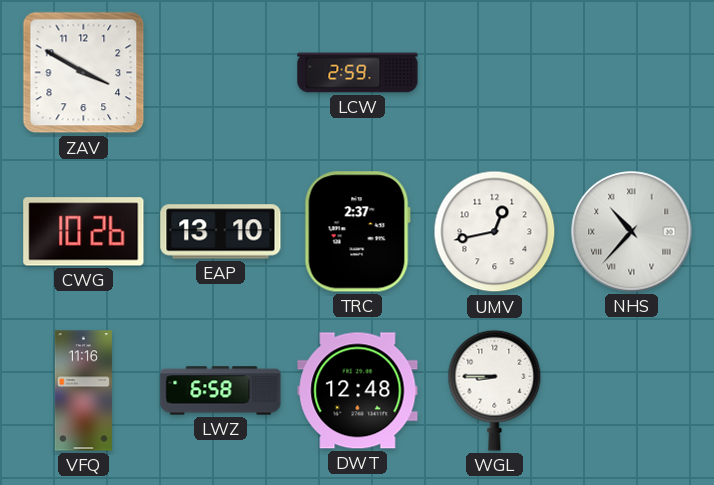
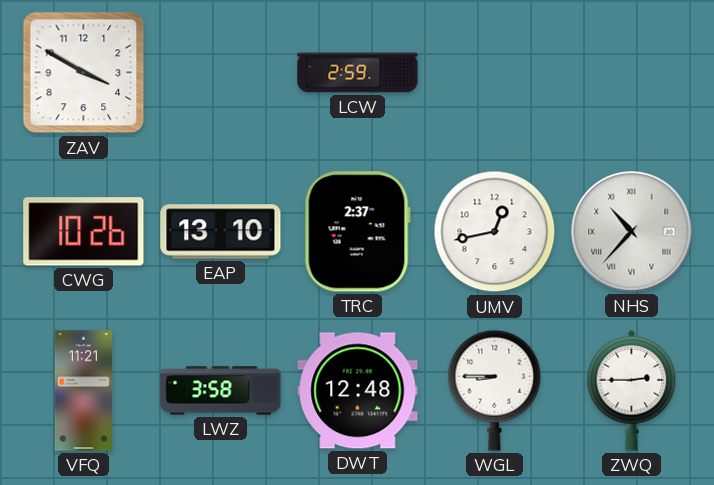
VFQ: 11:16 -> 11:21 (83, 391)
LWZ: 6:58 -> 3:58 (221, 391)
ZWQ: none -> 2:45 (632, 390)
